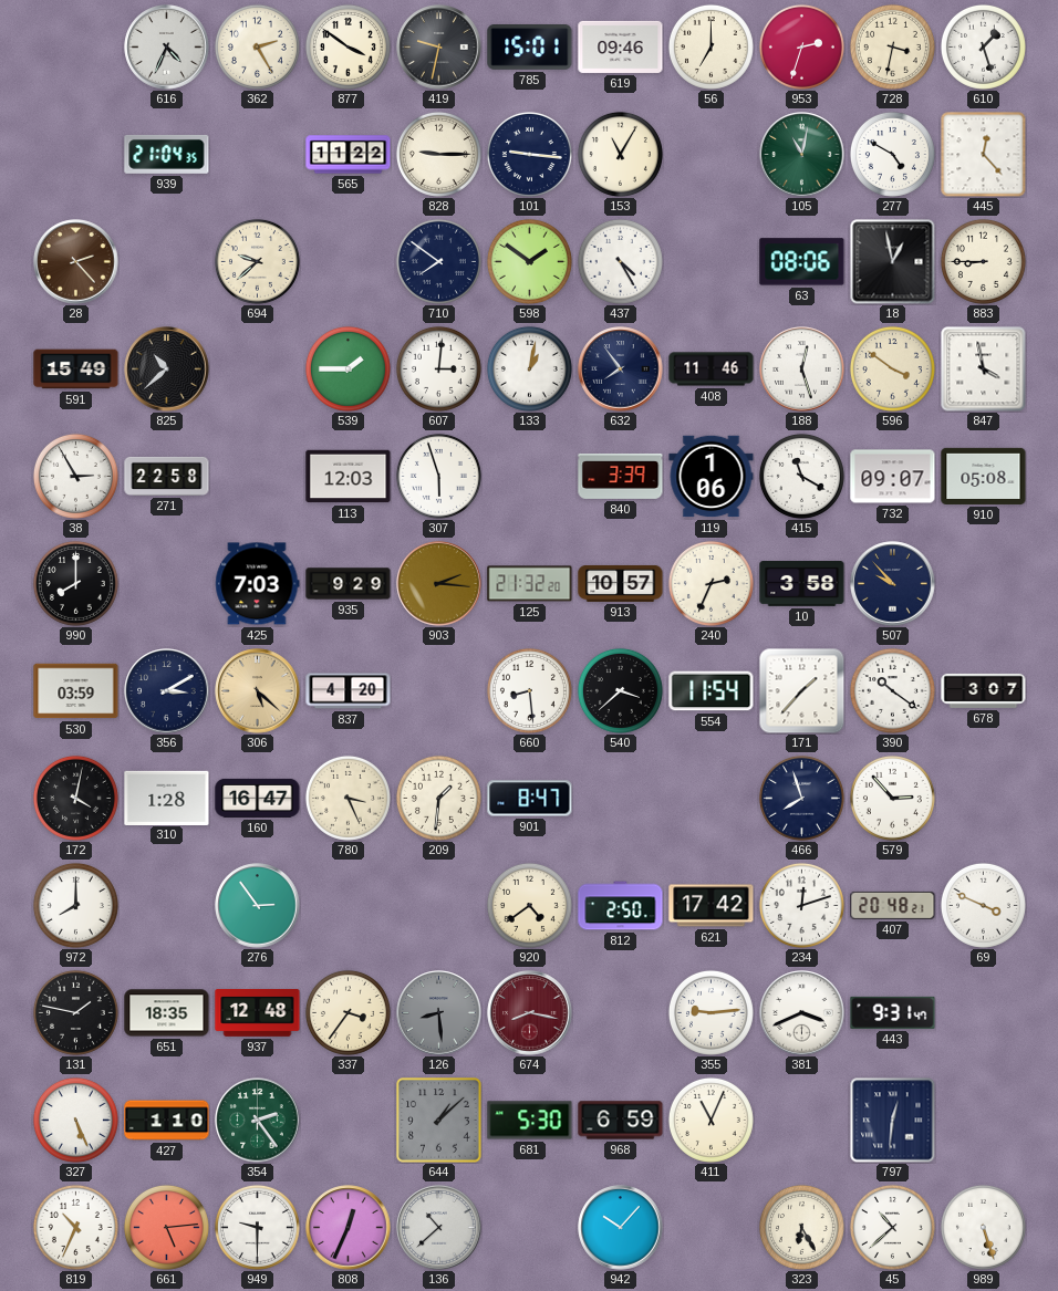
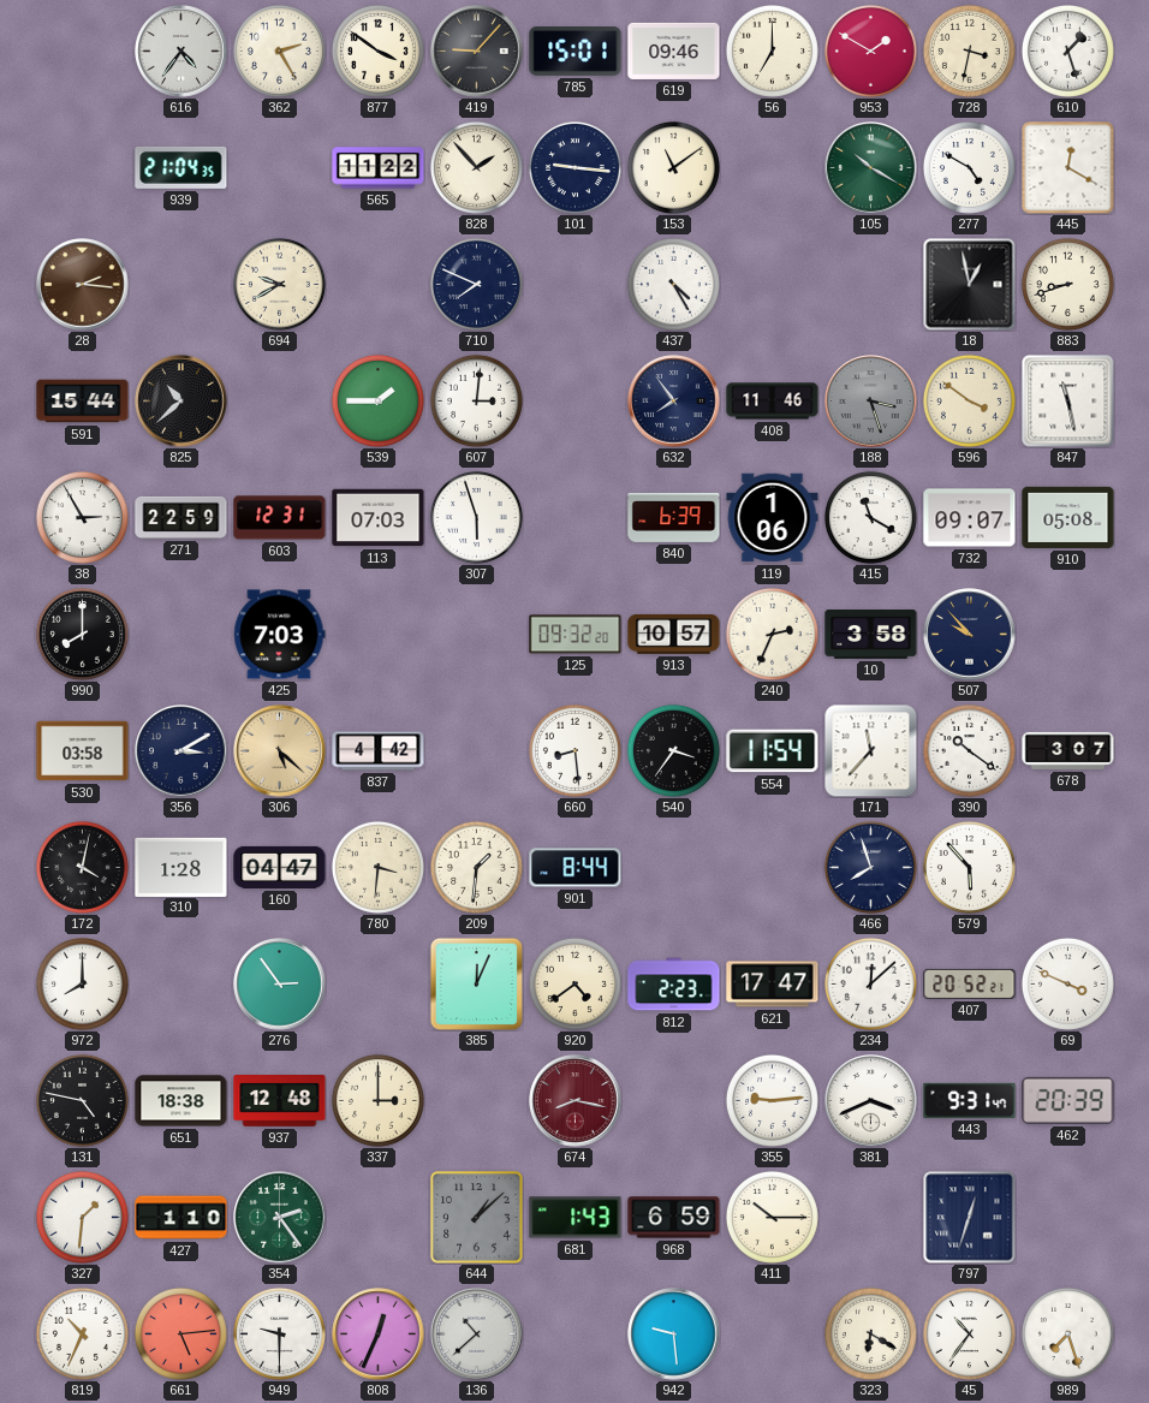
616: 4:34 -> 4:36 (181, 52)
419: 9:32 -> 9:07 (477, 52)
953: 2:33 -> 1:50 (870, 50)
828: 9:15 -> 1:53 (476, 167)
153: 11:05 -> 11:09 (673, 167)
105: 11:02 -> 10:20 (871, 168)
445: 12:23 -> 12:20 (1067, 167)
28: 2:23 -> 2:16 (83, 285)
694: 9:38 -> 9:40 (279, 284)
710: 7:51 -> 7:49 (476, 284)
598: 1:51 -> none (529, 261)
63: 08:06 -> none (802, 262)
883: 8:45 -> 8:42 (1067, 284)
591: 15:49 -> 15:44 (83, 402)
133: 1:02 -> none (529, 368)
188: 12:27 -> 3:27 (871, 402)
188 dial: white -> grey (871, 402)
847: 3:58 -> 11:28 (1068, 402)
271: 22:58 -> 22:59 (181, 517)
603: none -> 12:31 (280, 518)
113: 12:03 -> 07:03 (379, 518)
840: 3:39 -> 6:39 (674, 517)
935: 9:29 -> none (349, 584)
903: 2:16 -> none (439, 584)
125: 21:32 -> 09:32 (576, 635)
530: 03:59 -> 03:58 (83, 751)
837: 4:20 -> 4:42 (379, 751)
540: 3:38 -> 3:36 (673, 750)
171: 1:37 -> 11:37 (870, 750)
160: 16:47 -> 04:47 (280, 867)
780: 3:26 -> 3:31 (377, 867)
901: 8:47 -> 8:44 (576, 868)
579: 2:53 -> 5:53 (969, 867)
385: none -> 12:04 (476, 983)
812: 2:50 -> 2:23 (674, 985)
621: 17:42 -> 17:47 (773, 985)
234: 12:12 -> 12:08 (870, 983)
407: 20:48 -> 20:52 (970, 983)
131: 1:47 -> 4:47 (82, 1100)
651: 18:35 -> 18:38 (181, 1101)
337: 3:36 -> 3:00 (377, 1100)
126: 8:29 -> none (439, 1013)
462: none -> 20:39 (1068, 1100)
327: 5:26 -> 1:31 (82, 1217)
681: 5:30 -> 1:43 (576, 1218)
411: 11:04 -> 10:15 (772, 1217)
797: 12:31 -> 12:33 (970, 1218)
942: 10:07 -> 9:29 (674, 1334)
323: 6:25 -> 6:20 (870, 1333)
45: 10:38 -> 10:36 (969, 1333)
989: 5:27 -> 7:27 (1067, 1333)
